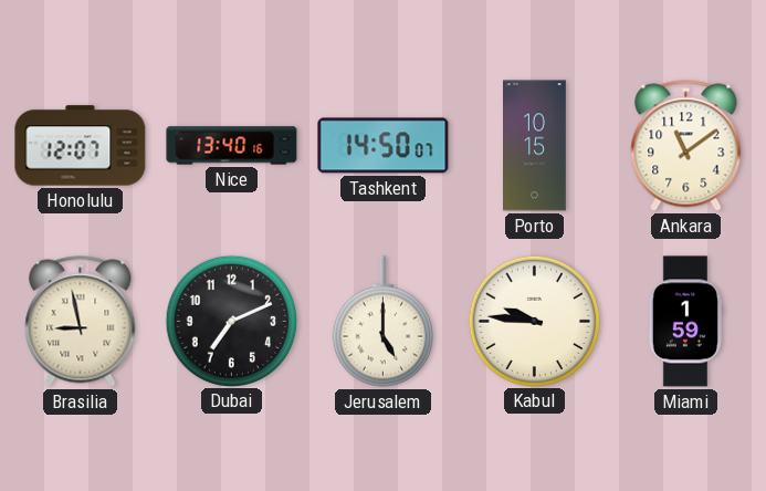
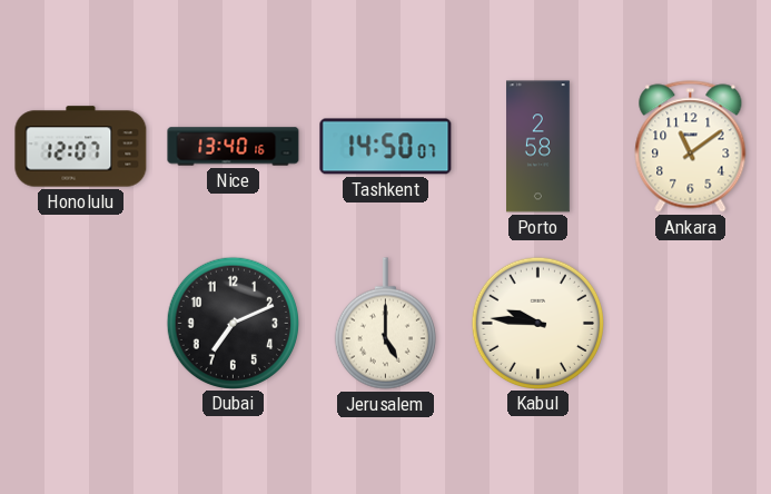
Porto: 10:15 -> 2:58 (538, 147)
Brasilia: 8:58 -> none (81, 322)
Miami: 1:59 -> none (685, 322)
